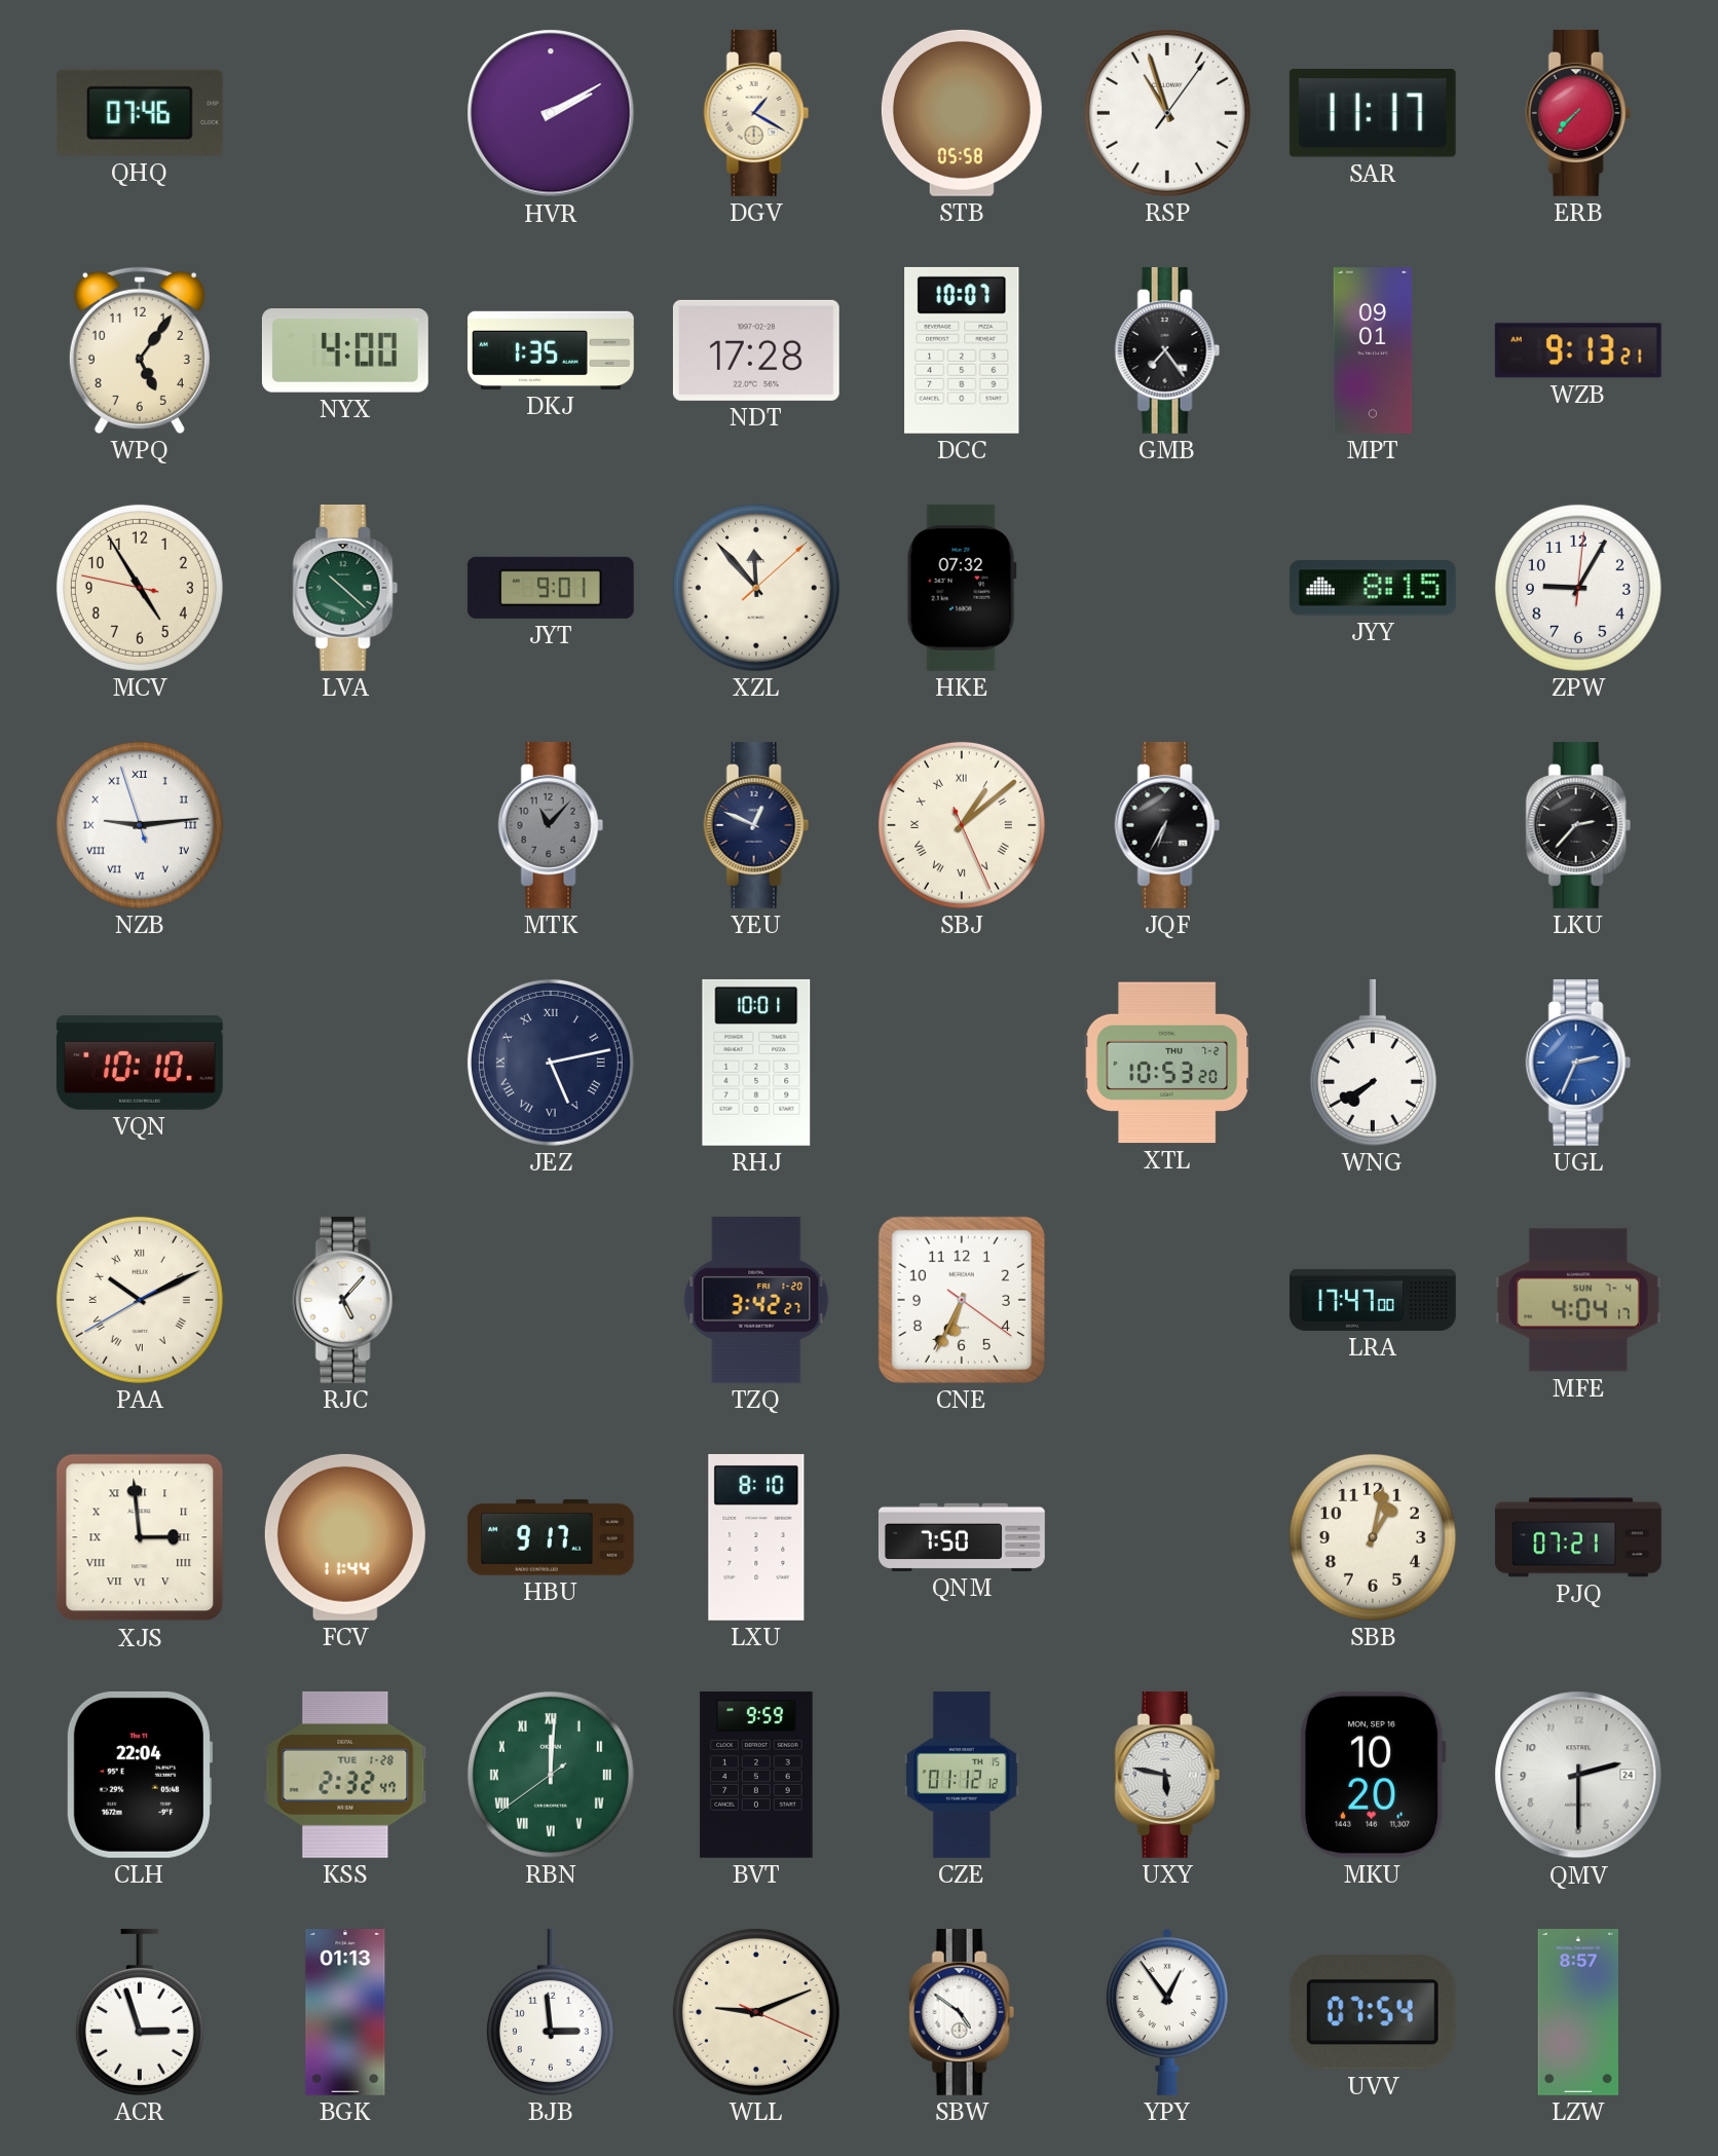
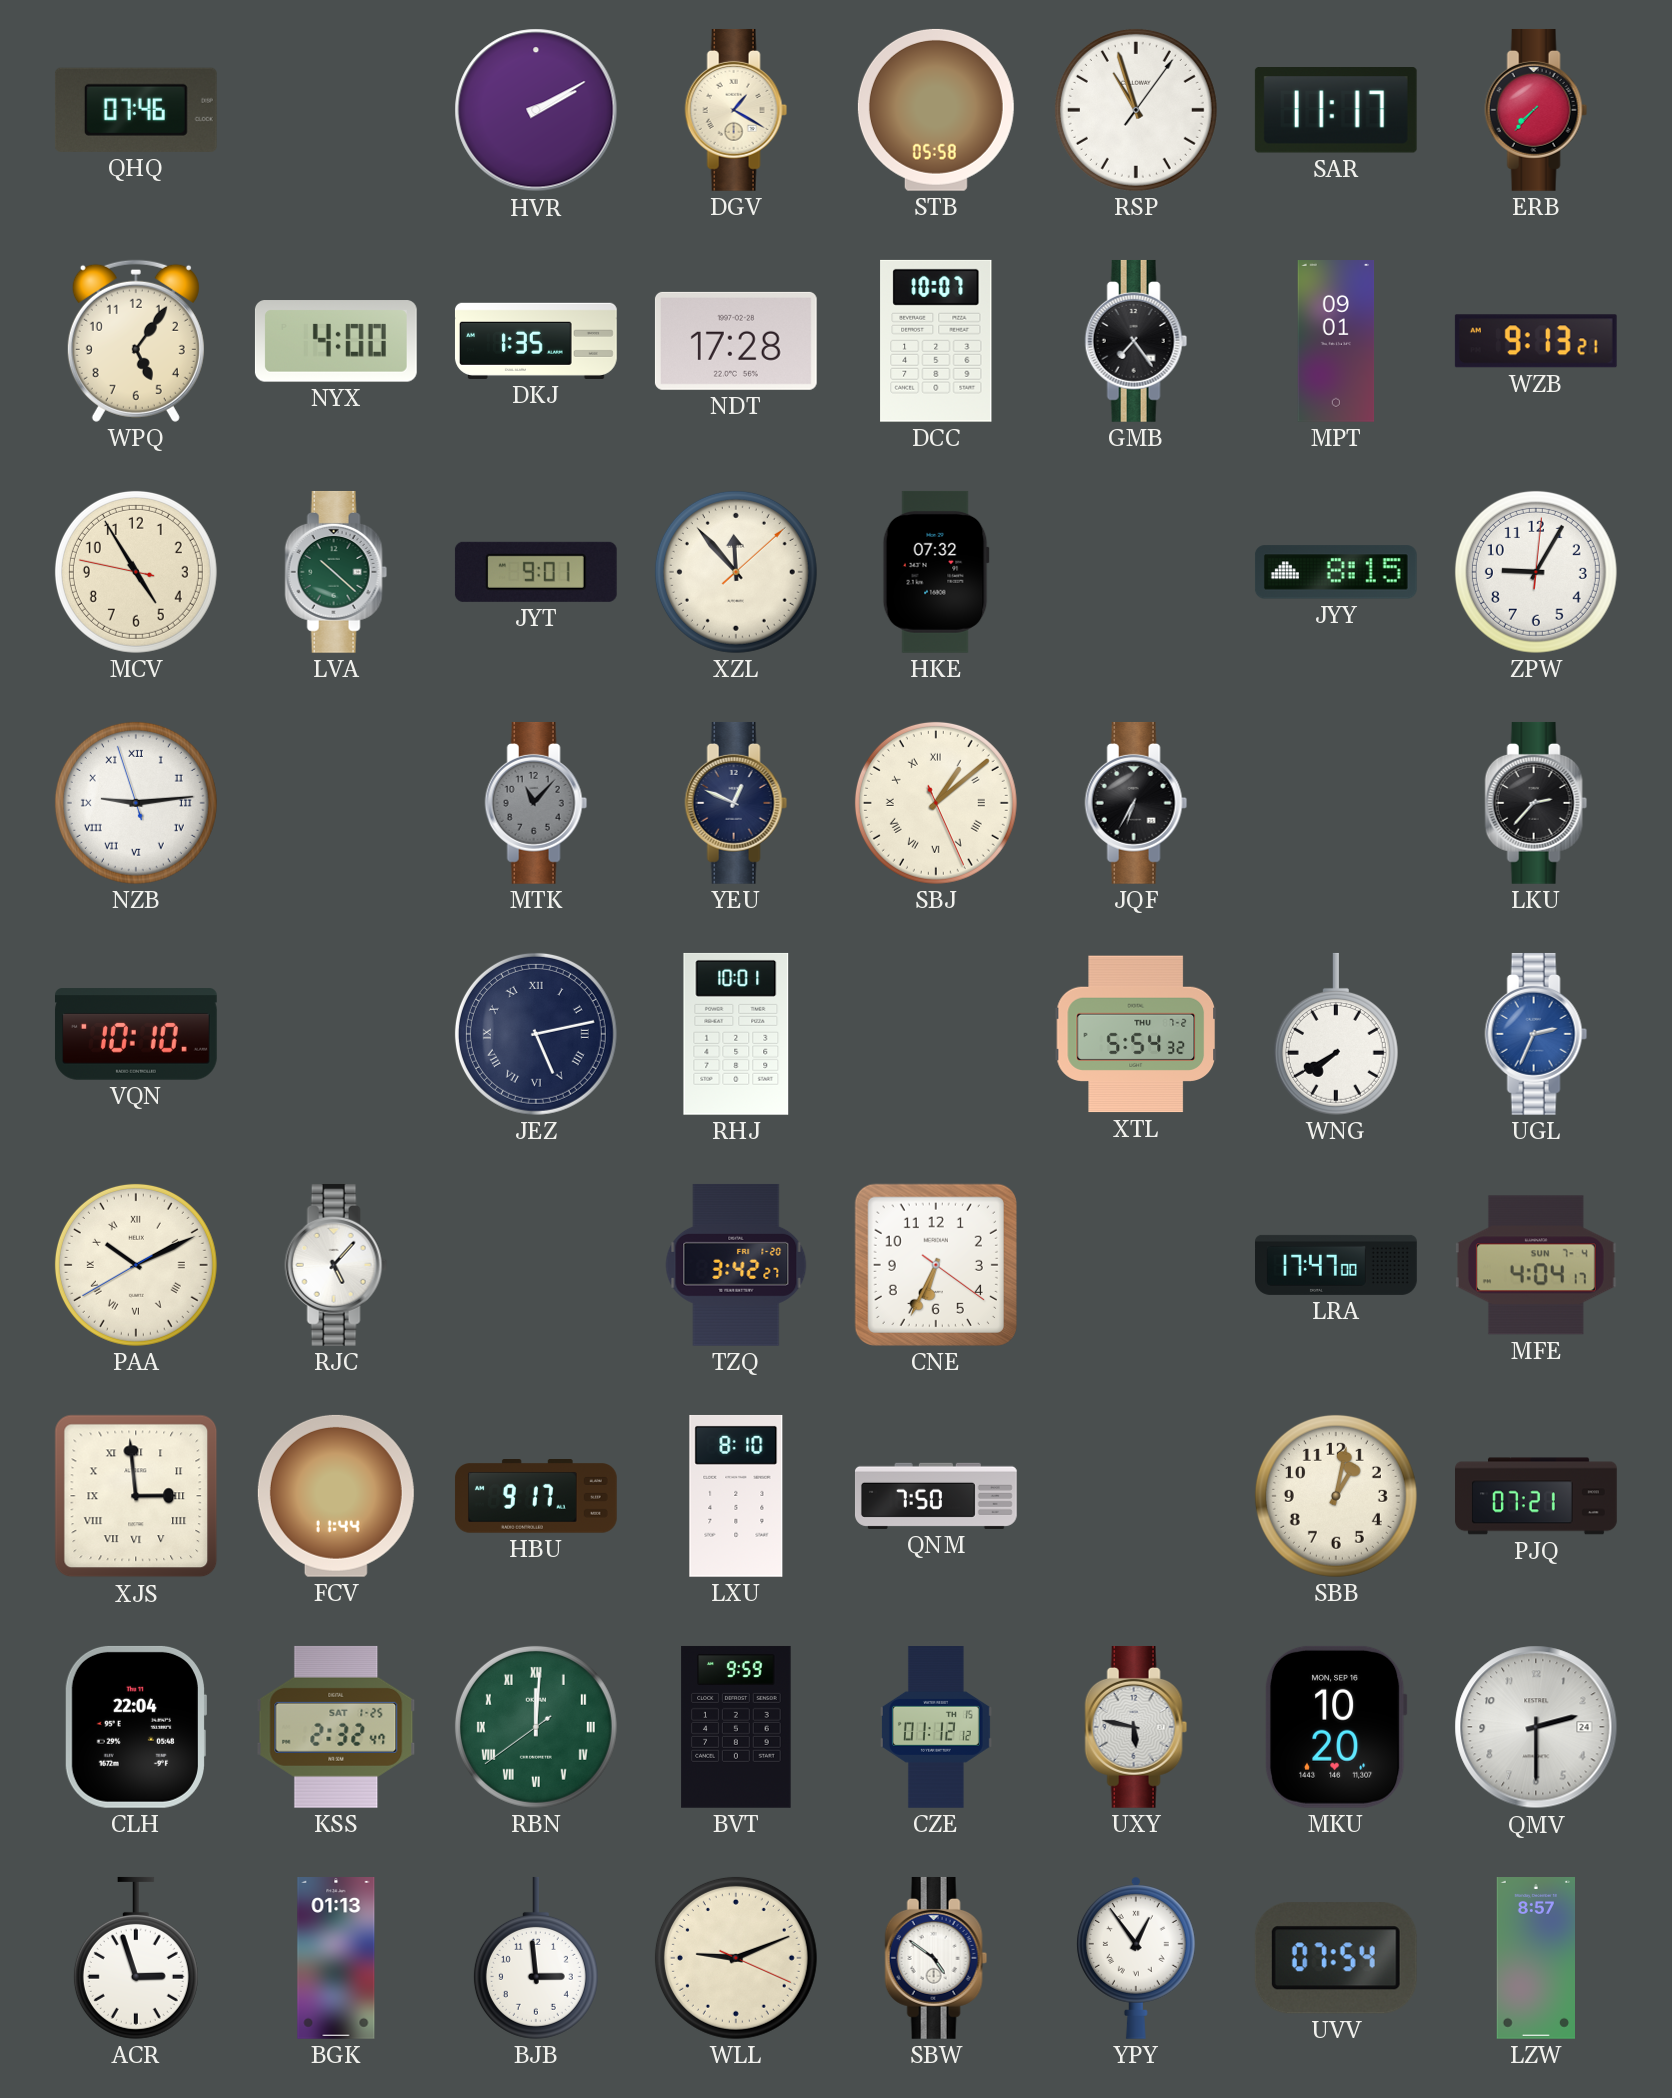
XTL: 10:53 -> 5:54 (1136, 1034)
KSS date: TUE 1-28 -> SAT 1-25 (336, 1727)
